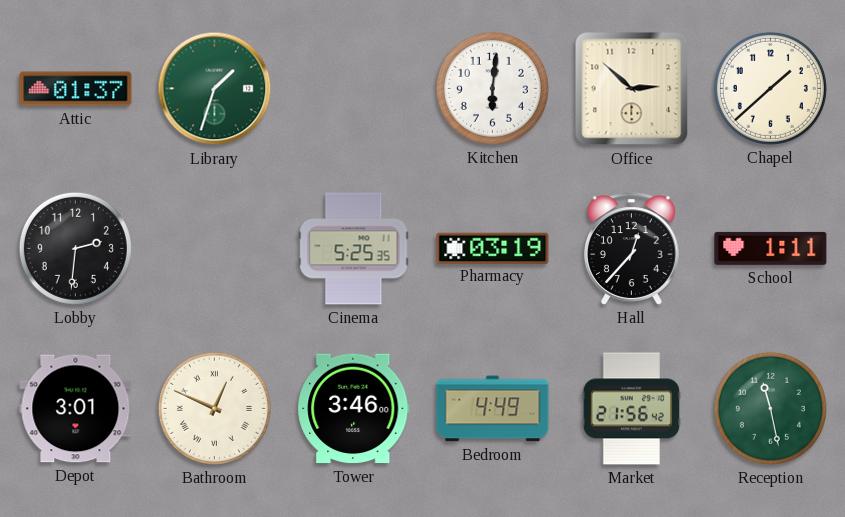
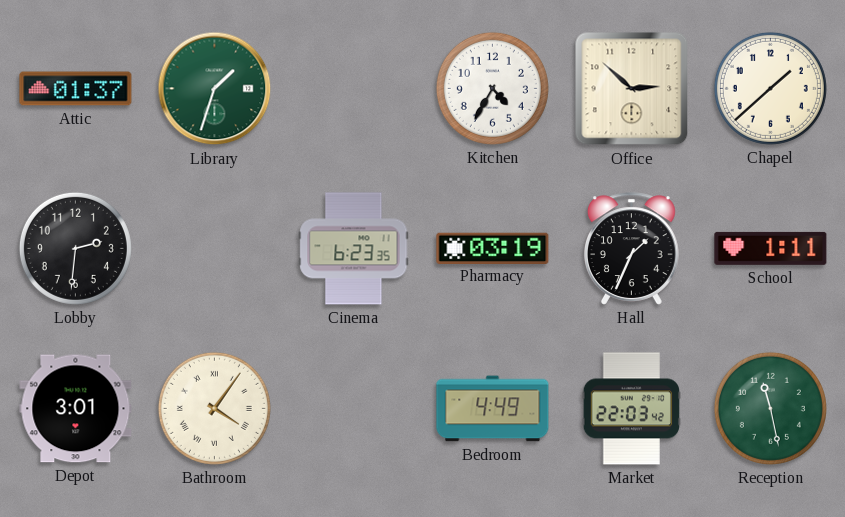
Kitchen: 6:01 -> 4:35 (492, 88)
Cinema: 5:25 -> 6:23 (354, 249)
Hall: 12:37 -> 1:34 (631, 249)
Bathroom: 12:49 -> 4:06 (214, 408)
Tower: 3:46 -> none (354, 409)
Market: 21:56 -> 22:03 (631, 409)
